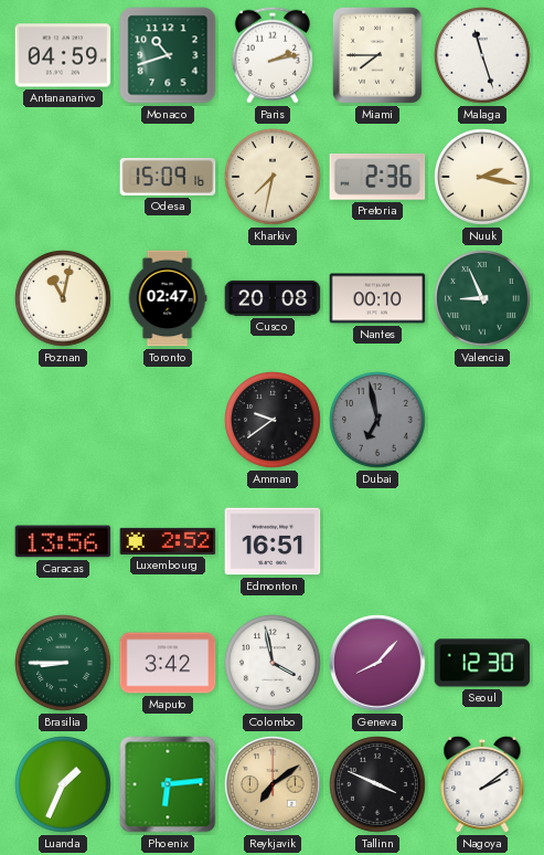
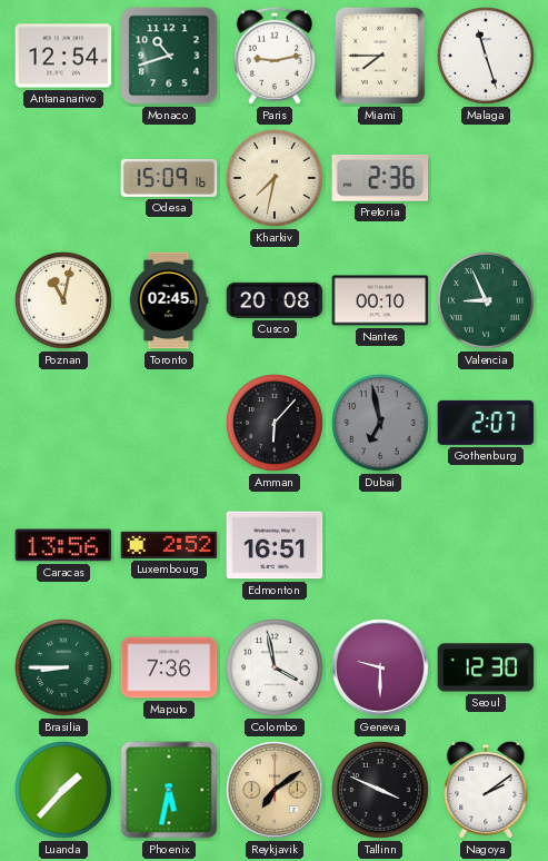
Antananarivo: 04:59 -> 12:54 (63, 56)
Paris: 2:13 -> 9:13 (275, 56)
Nuuk: 2:17 -> none (483, 178)
Toronto: 02:47 -> 02:45 (169, 300)
Amman: 9:39 -> 6:07 (276, 424)
Gothenburg: none -> 2:07 (486, 423)
Maputo: 3:42 -> 7:36 (169, 667)
Geneva: 8:07 -> 9:30 (380, 667)
Luanda: 1:34 -> 1:37 (64, 791)
Phoenix: 6:14 -> 5:32 (169, 790)
